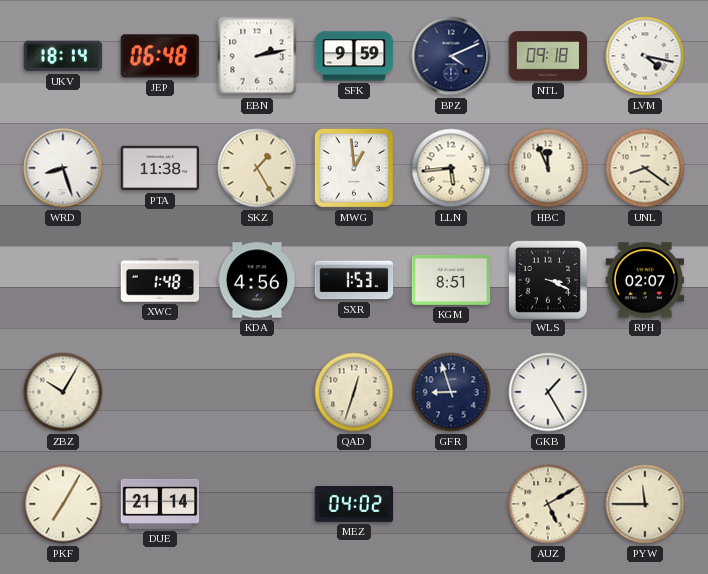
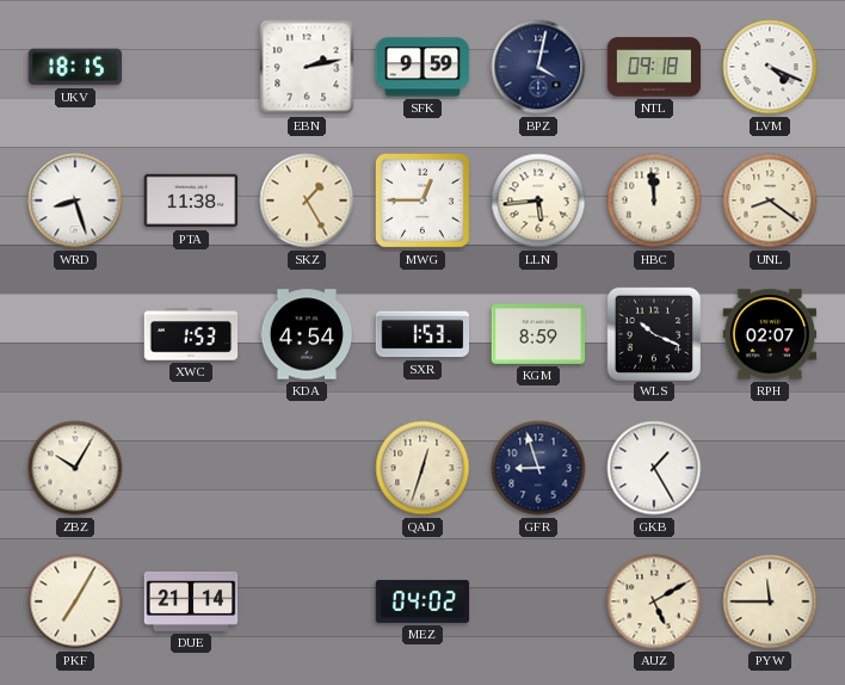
UKV: 18:14 -> 18:15 (75, 67)
JEP: 06:48 -> none (160, 56)
BPZ: 4:11 -> 4:02 (538, 67)
LVM: 4:17 -> 4:19 (770, 67)
MWG: 12:59 -> 12:45 (422, 200)
HBC: 11:56 -> 11:59 (654, 200)
XWC: 1:48 -> 1:53 (191, 334)
KDA: 4:56 -> 4:54 (307, 334)
KGM: 8:51 -> 8:59 (538, 335)
WLS: 3:19 -> 10:19 (653, 333)
